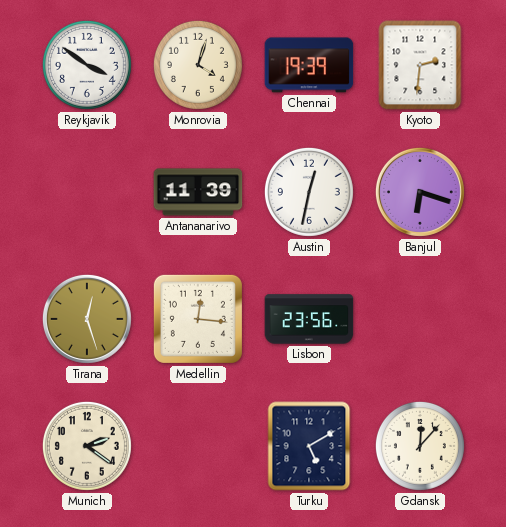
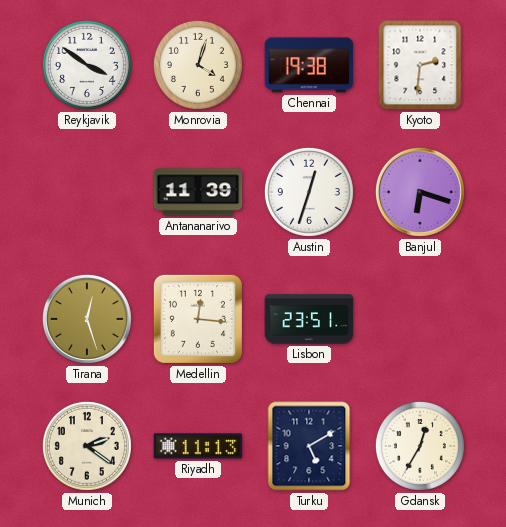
Chennai: 19:39 -> 19:38 (309, 65)
Austin: 12:32 -> 12:33 (309, 192)
Lisbon: 23:56 -> 23:51 (309, 319)
Riyadh: none -> 11:13 (198, 446)
Gdansk: 12:07 -> 12:35 (420, 446)
